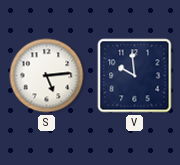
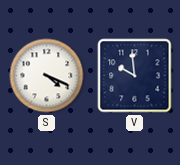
S: 5:14 -> 4:19 (47, 76)
